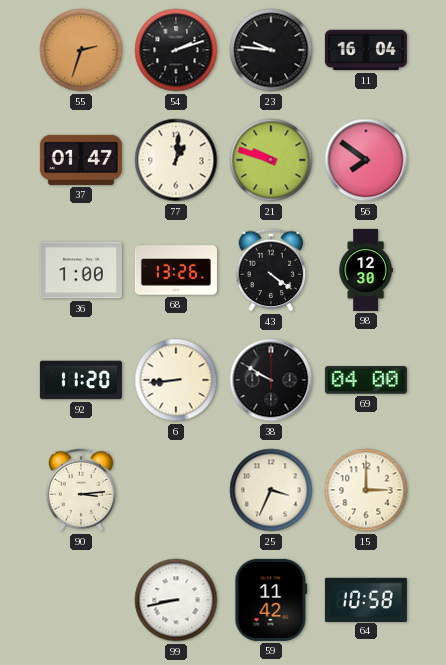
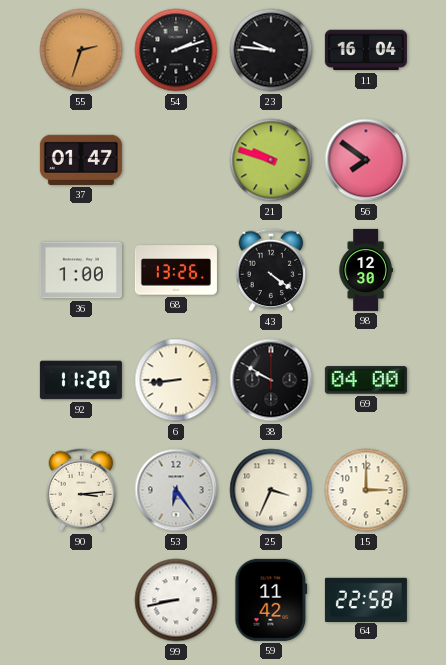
77: 1:01 -> none (176, 160)
53: none -> 6:24 (176, 490)
64: 10:58 -> 22:58 (366, 599)
